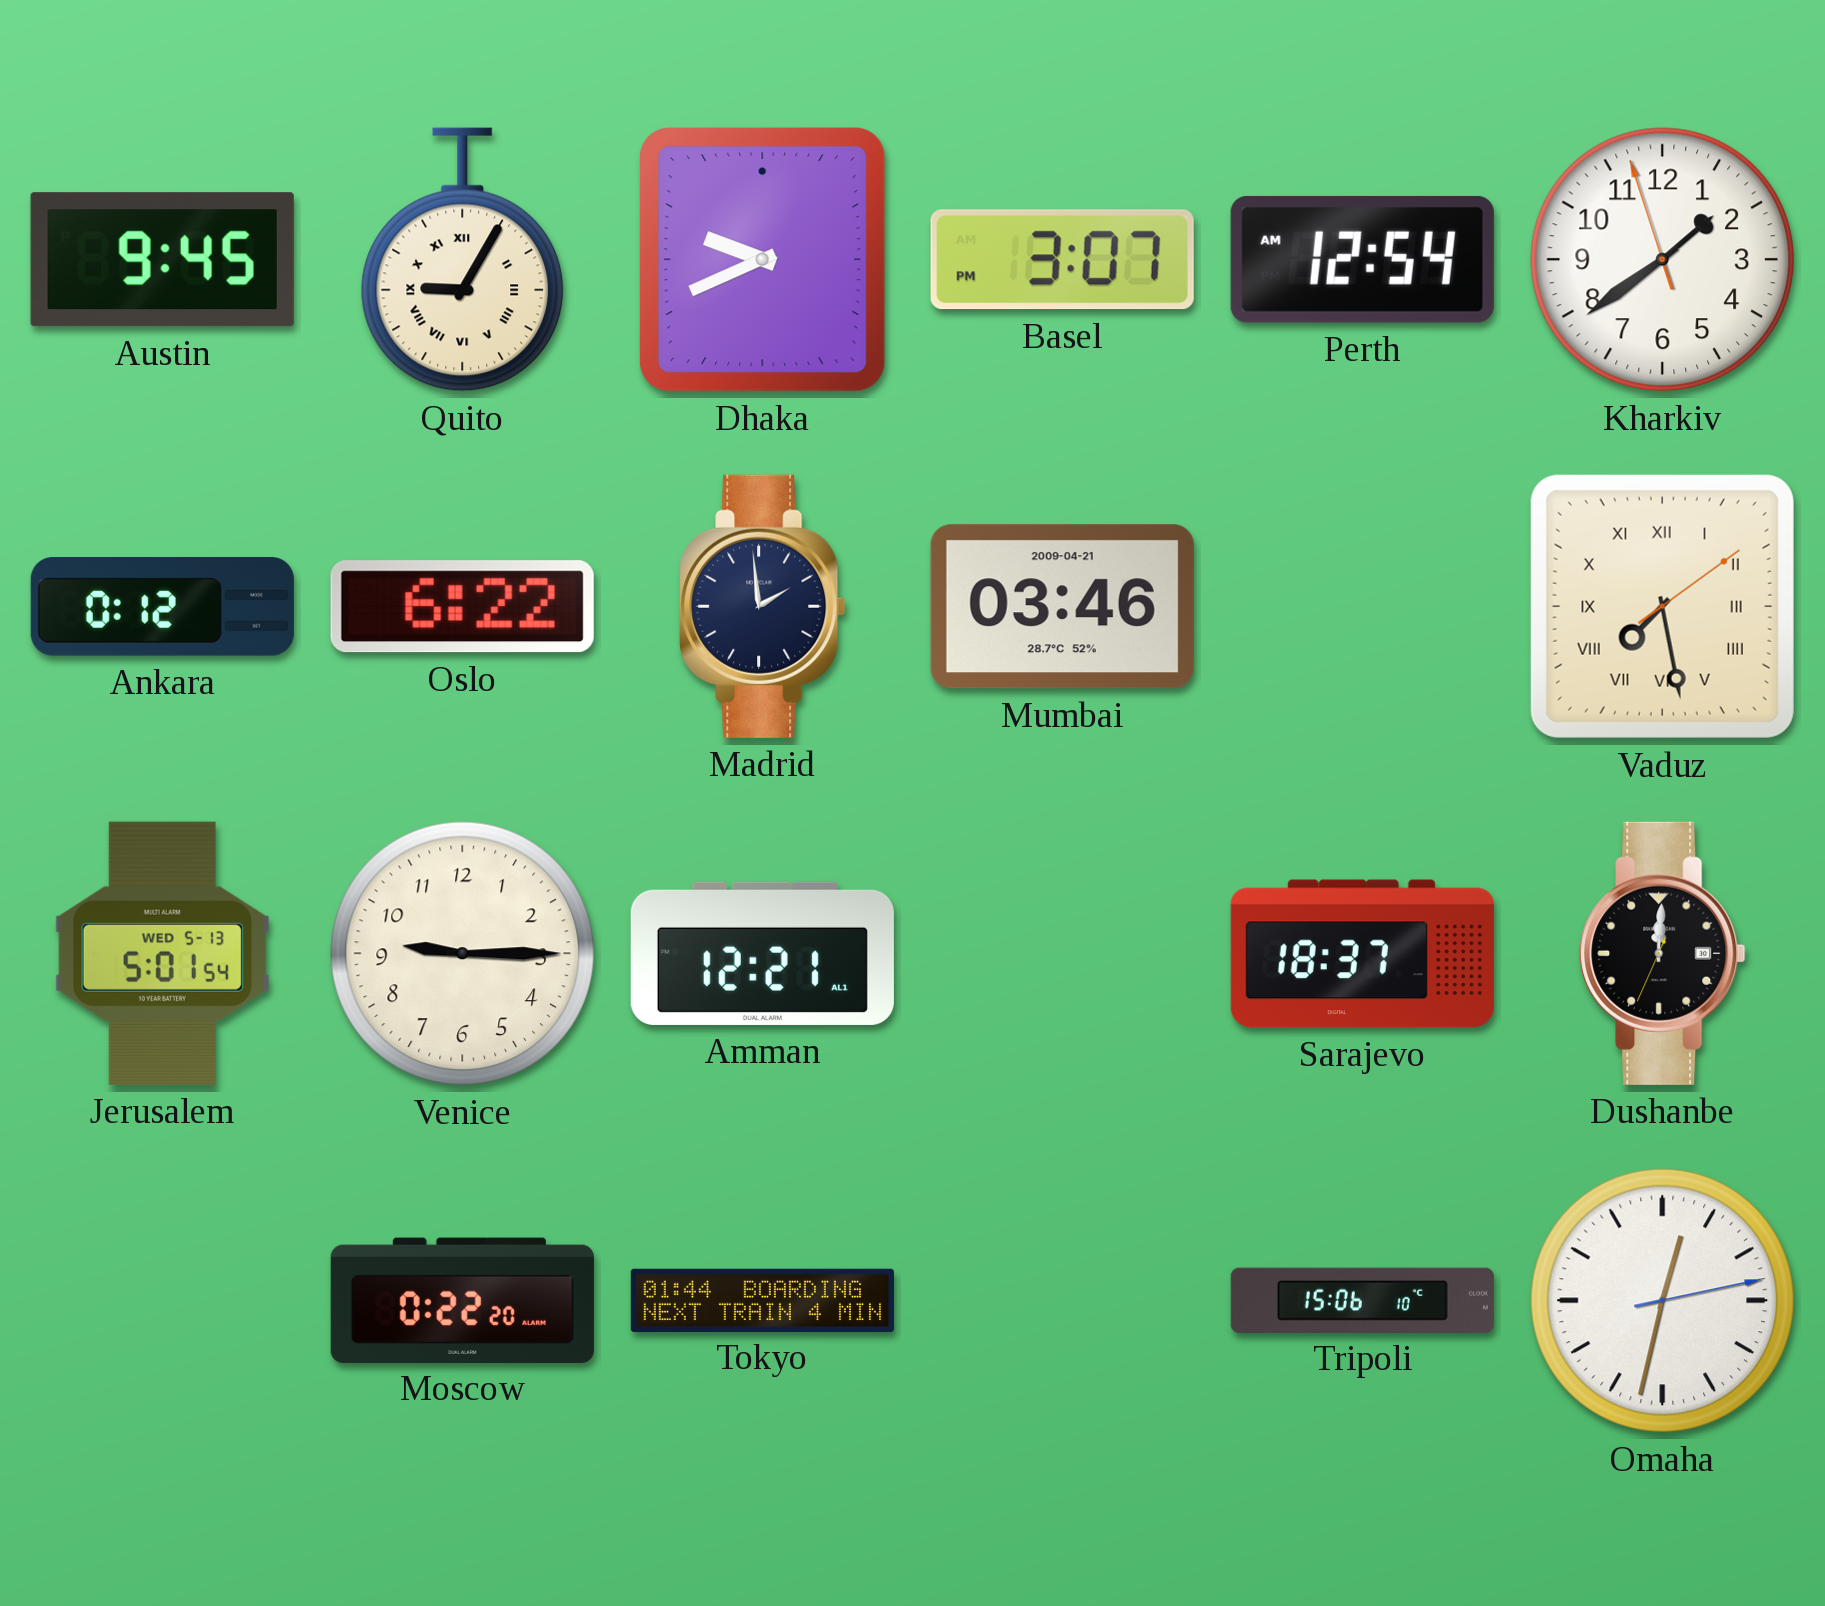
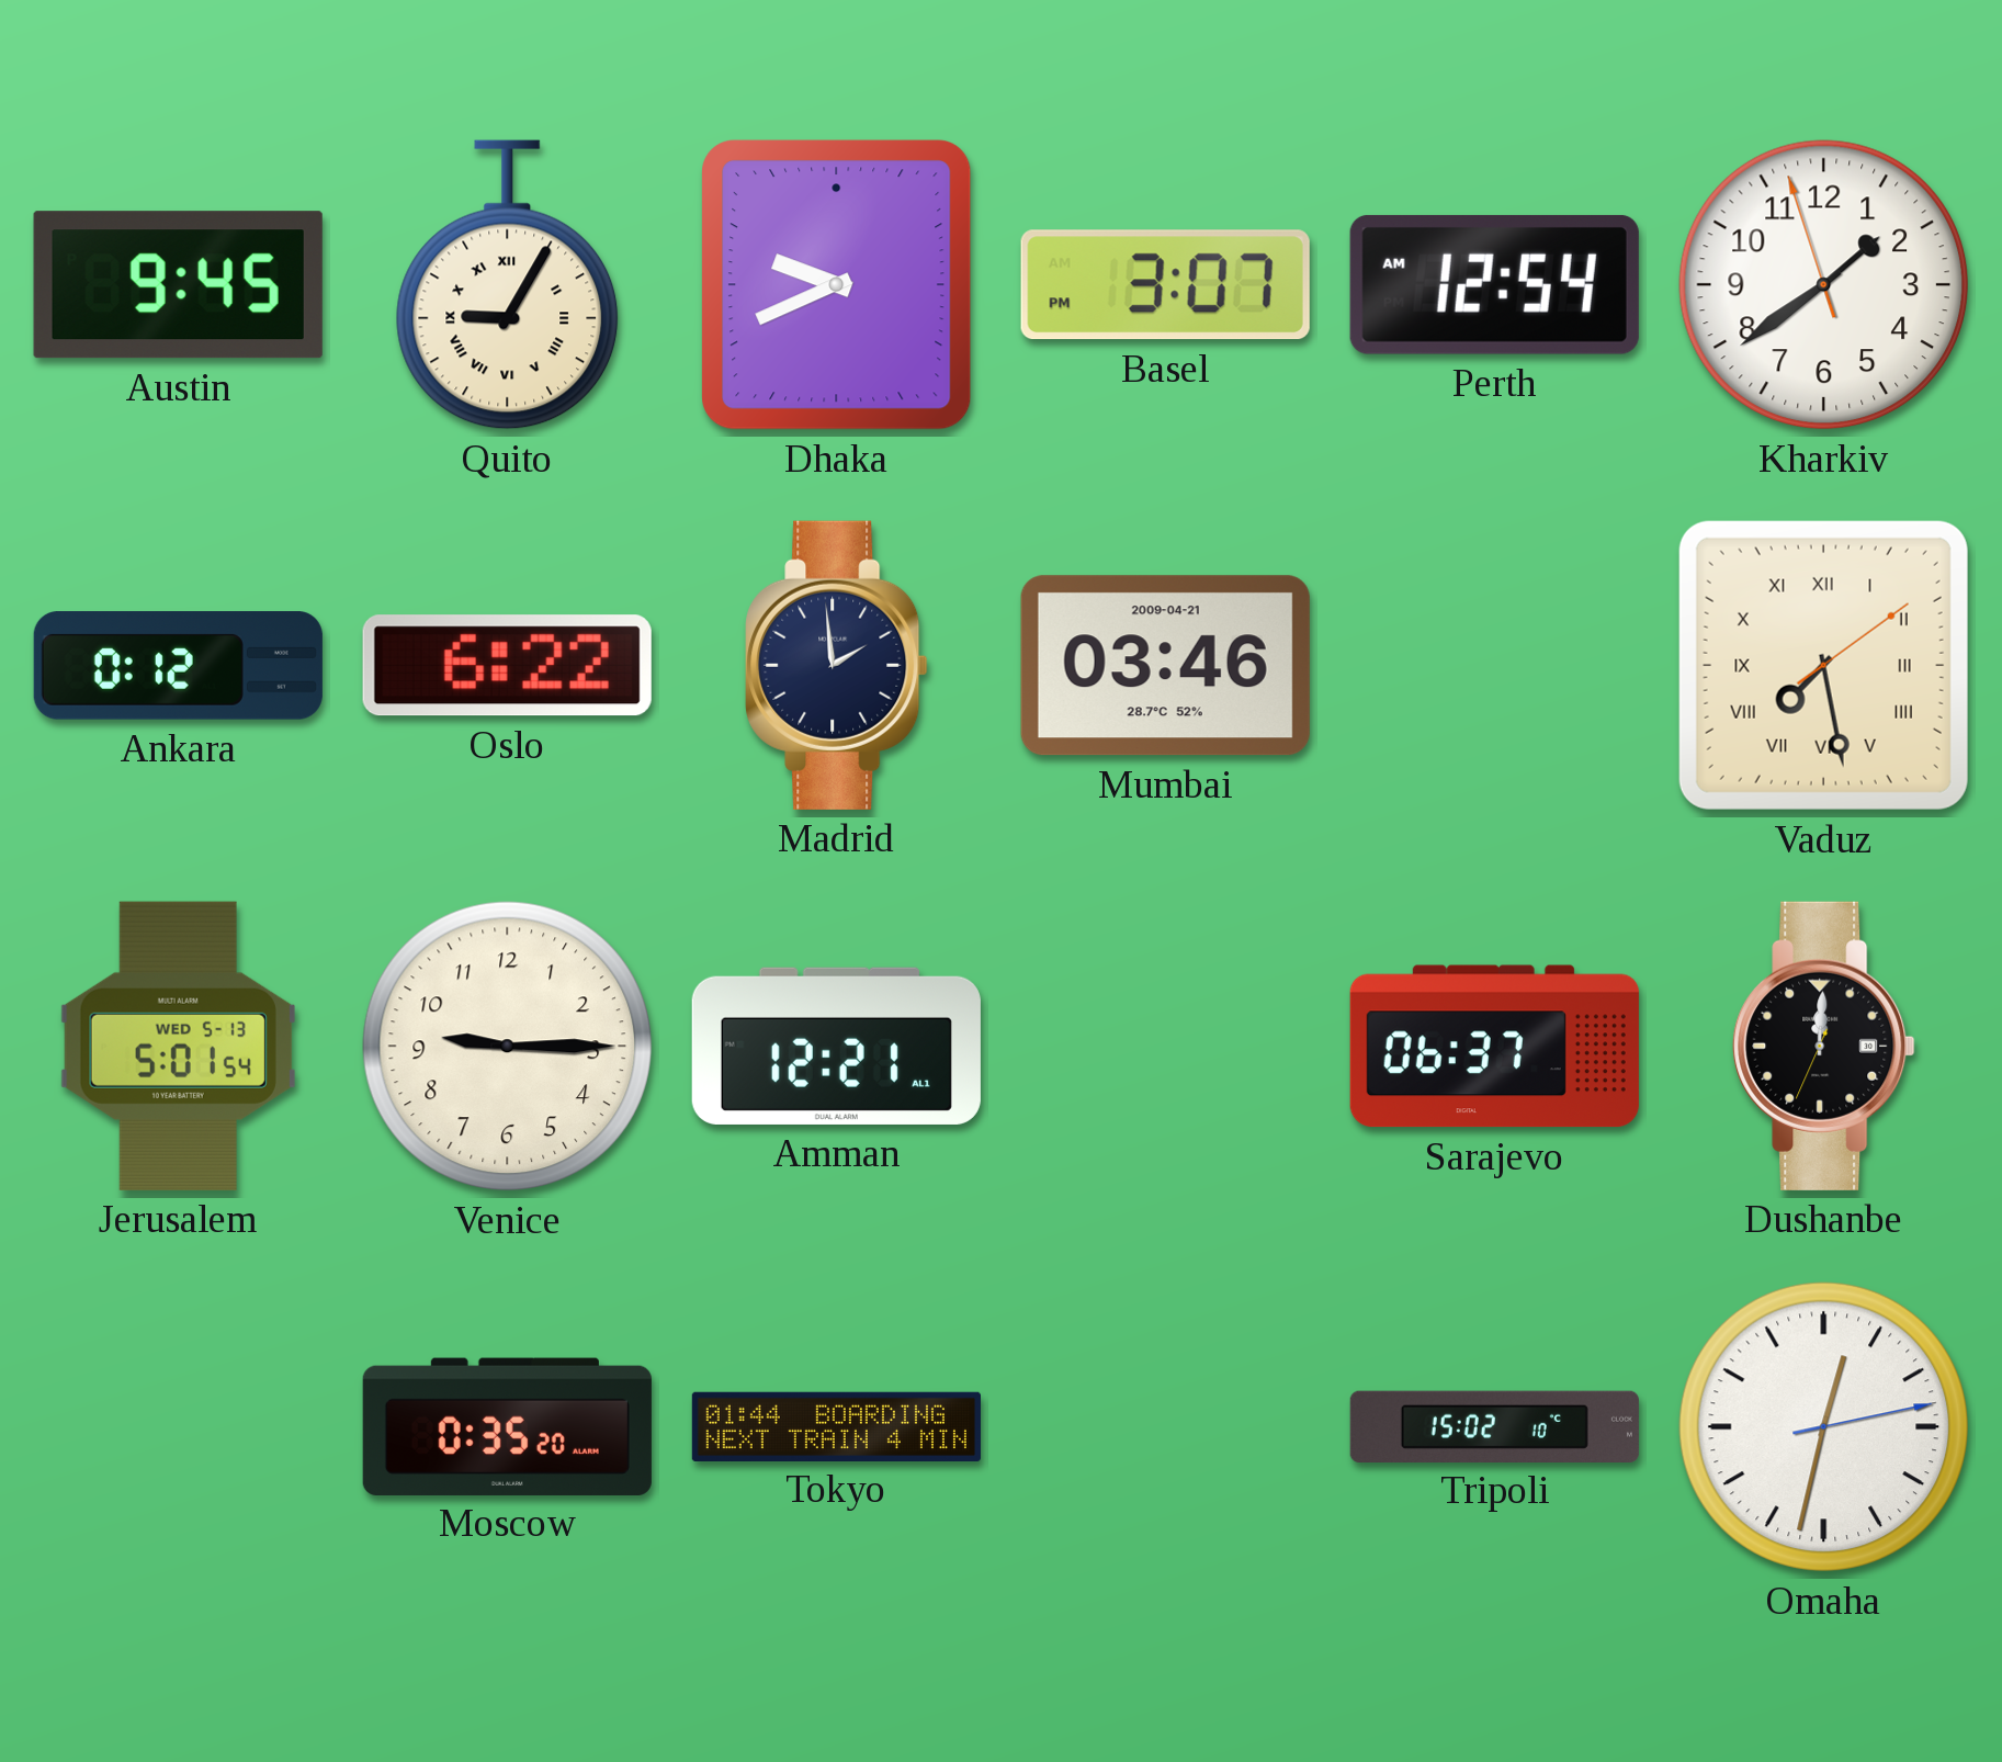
Sarajevo: 18:37 -> 06:37 (1494, 1047)
Moscow: 0:22 -> 0:35 (507, 1426)
Tripoli: 15:06 -> 15:02 (1494, 1426)
